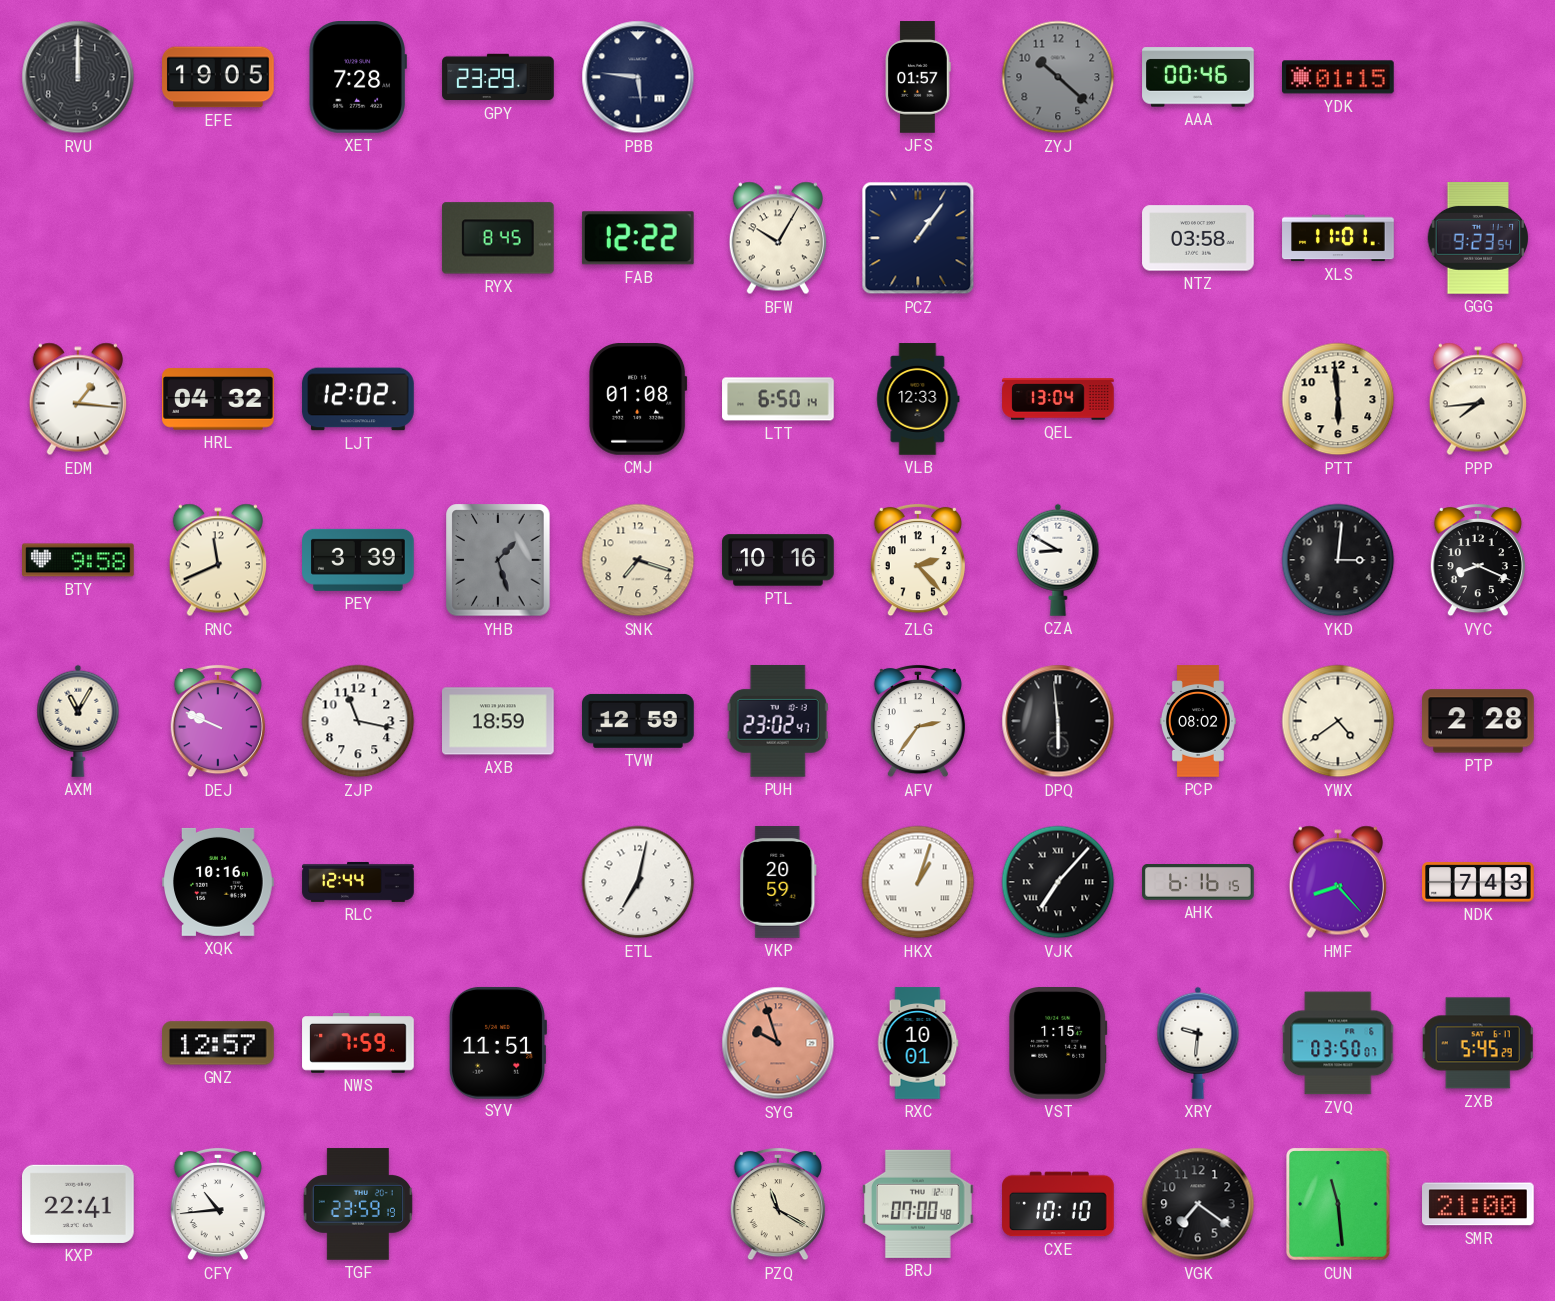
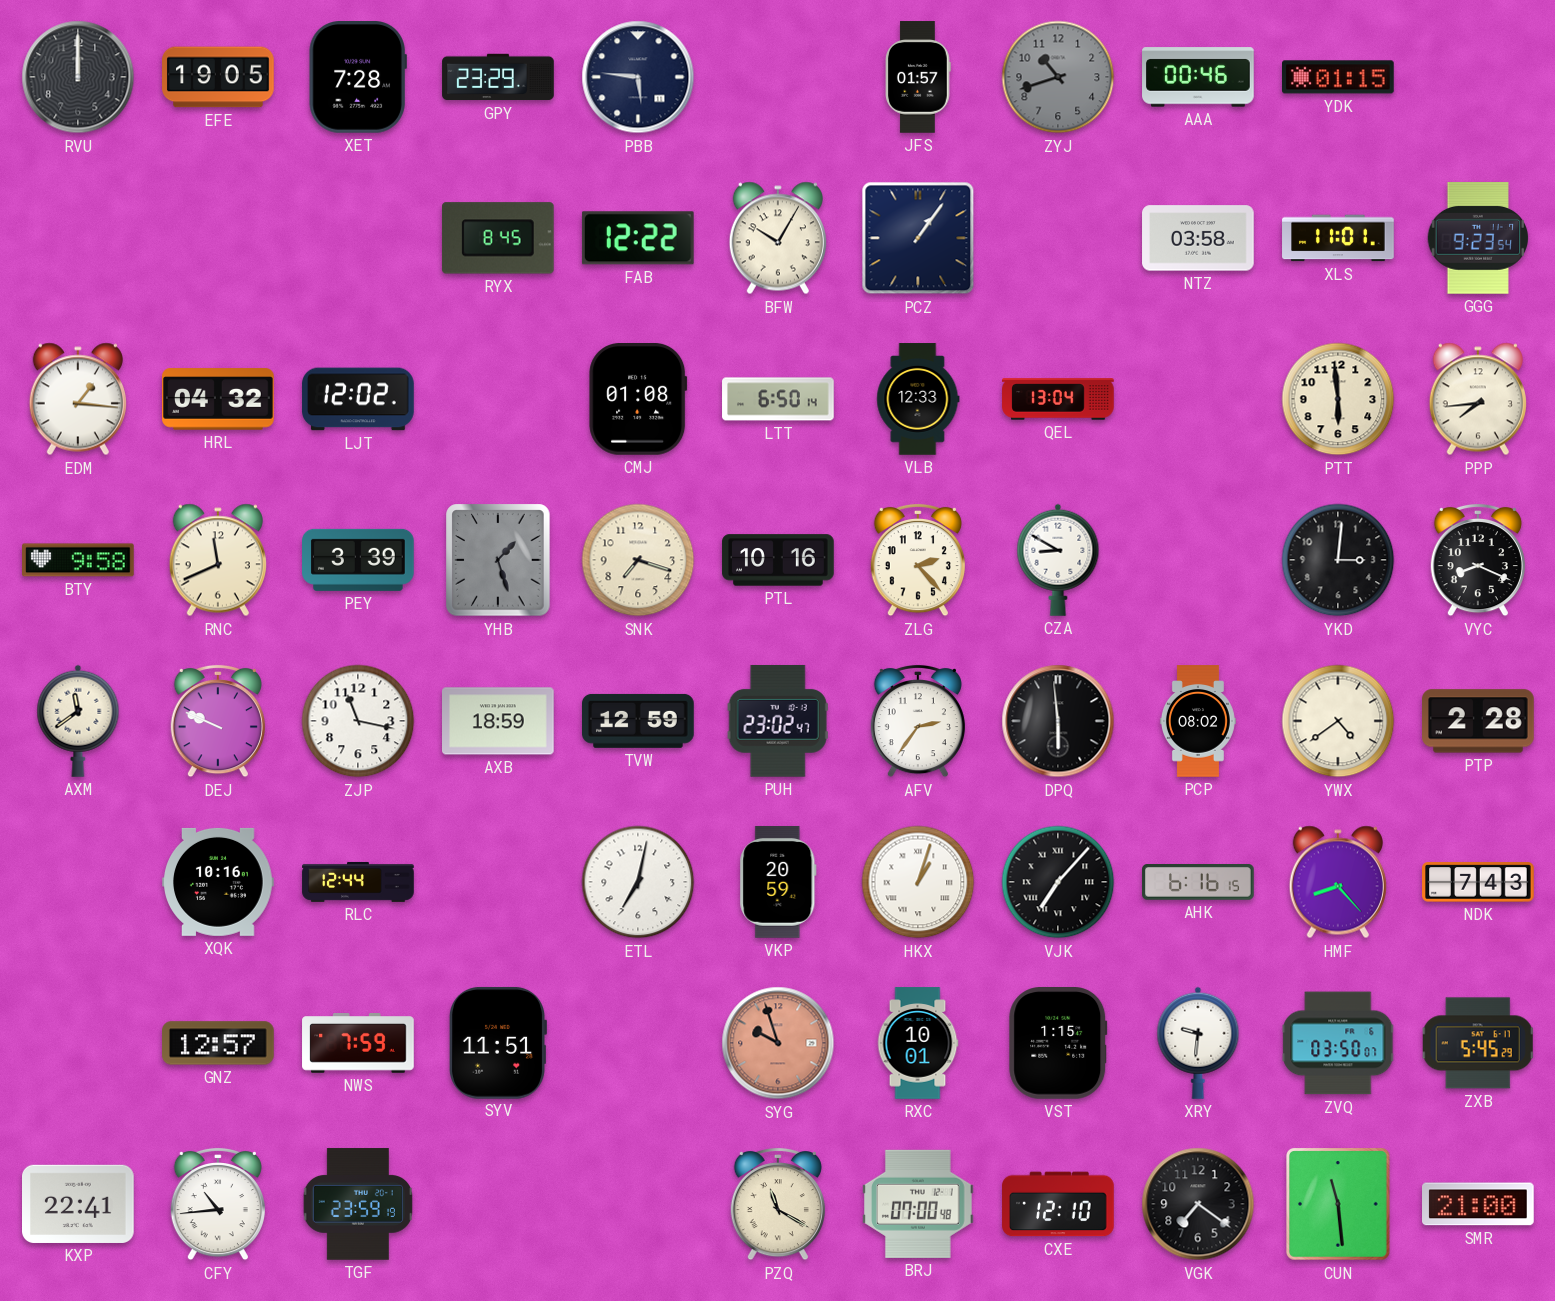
ZYJ: 10:22 -> 10:42 (1058, 77)
AXM: 11:05 -> 11:39 (78, 721)
CXE: 10:10 -> 12:10 (1058, 1204)
